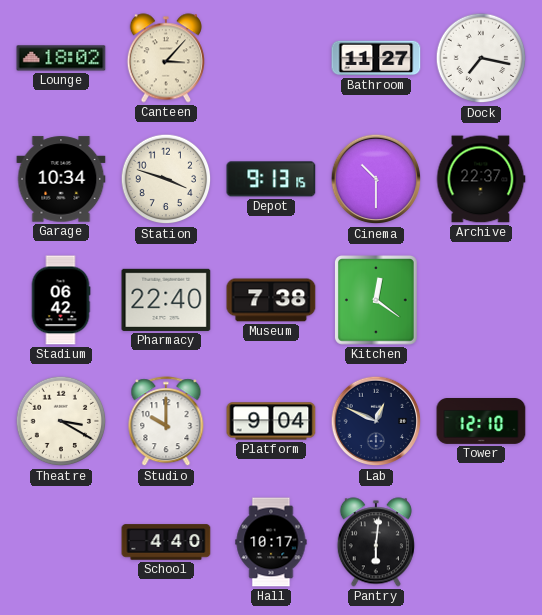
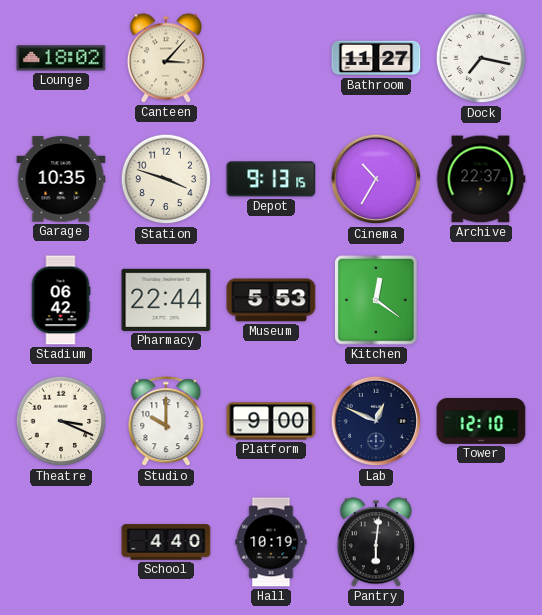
Garage: 10:34 -> 10:35 (61, 179)
Cinema: 10:30 -> 10:35 (376, 179)
Pharmacy: 22:40 -> 22:44 (166, 300)
Museum: 7:38 -> 5:53 (271, 300)
Theatre: 3:20 -> 3:19 (61, 421)
Platform: 9:04 -> 9:00 (271, 421)
Hall: 10:17 -> 10:19 (271, 542)
